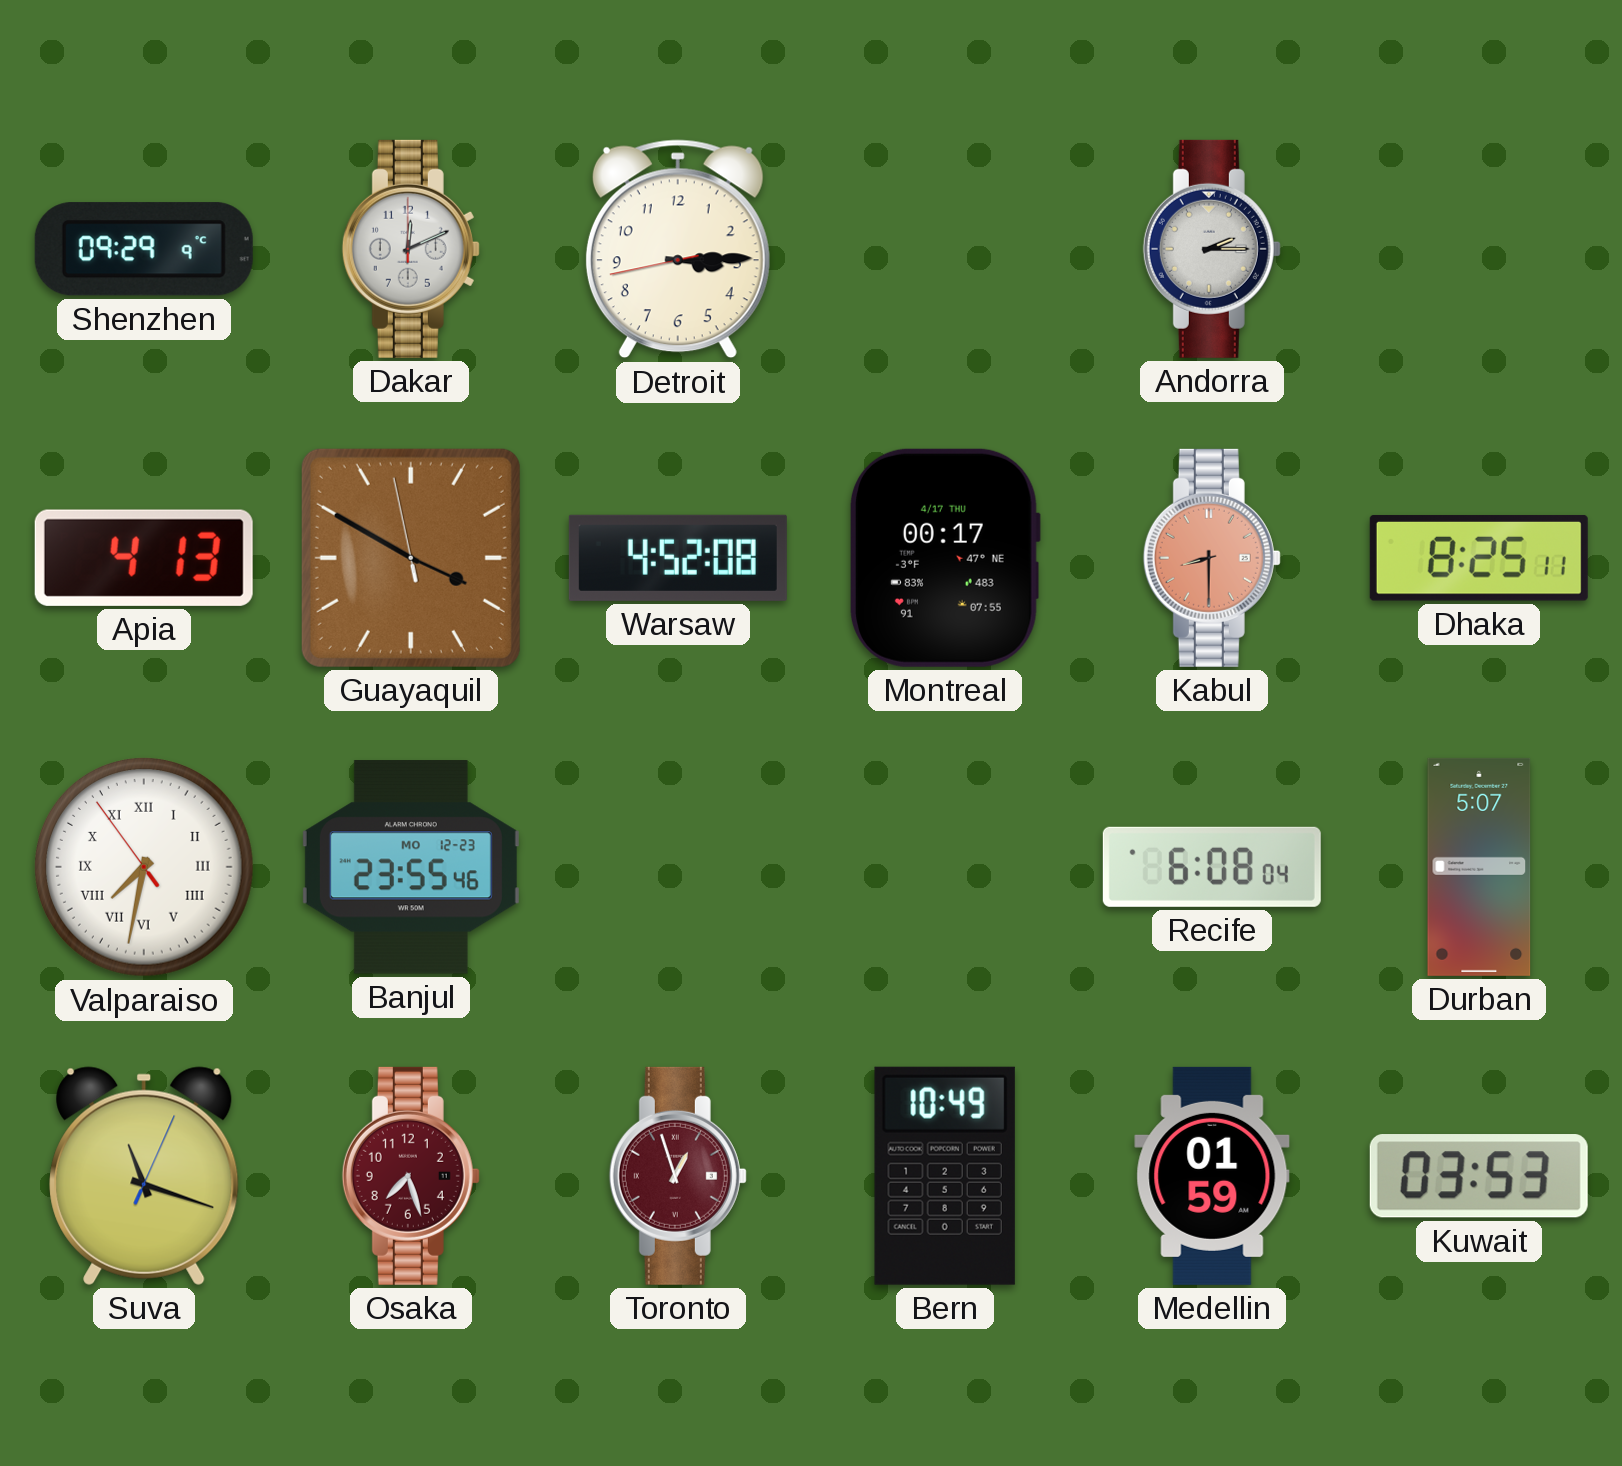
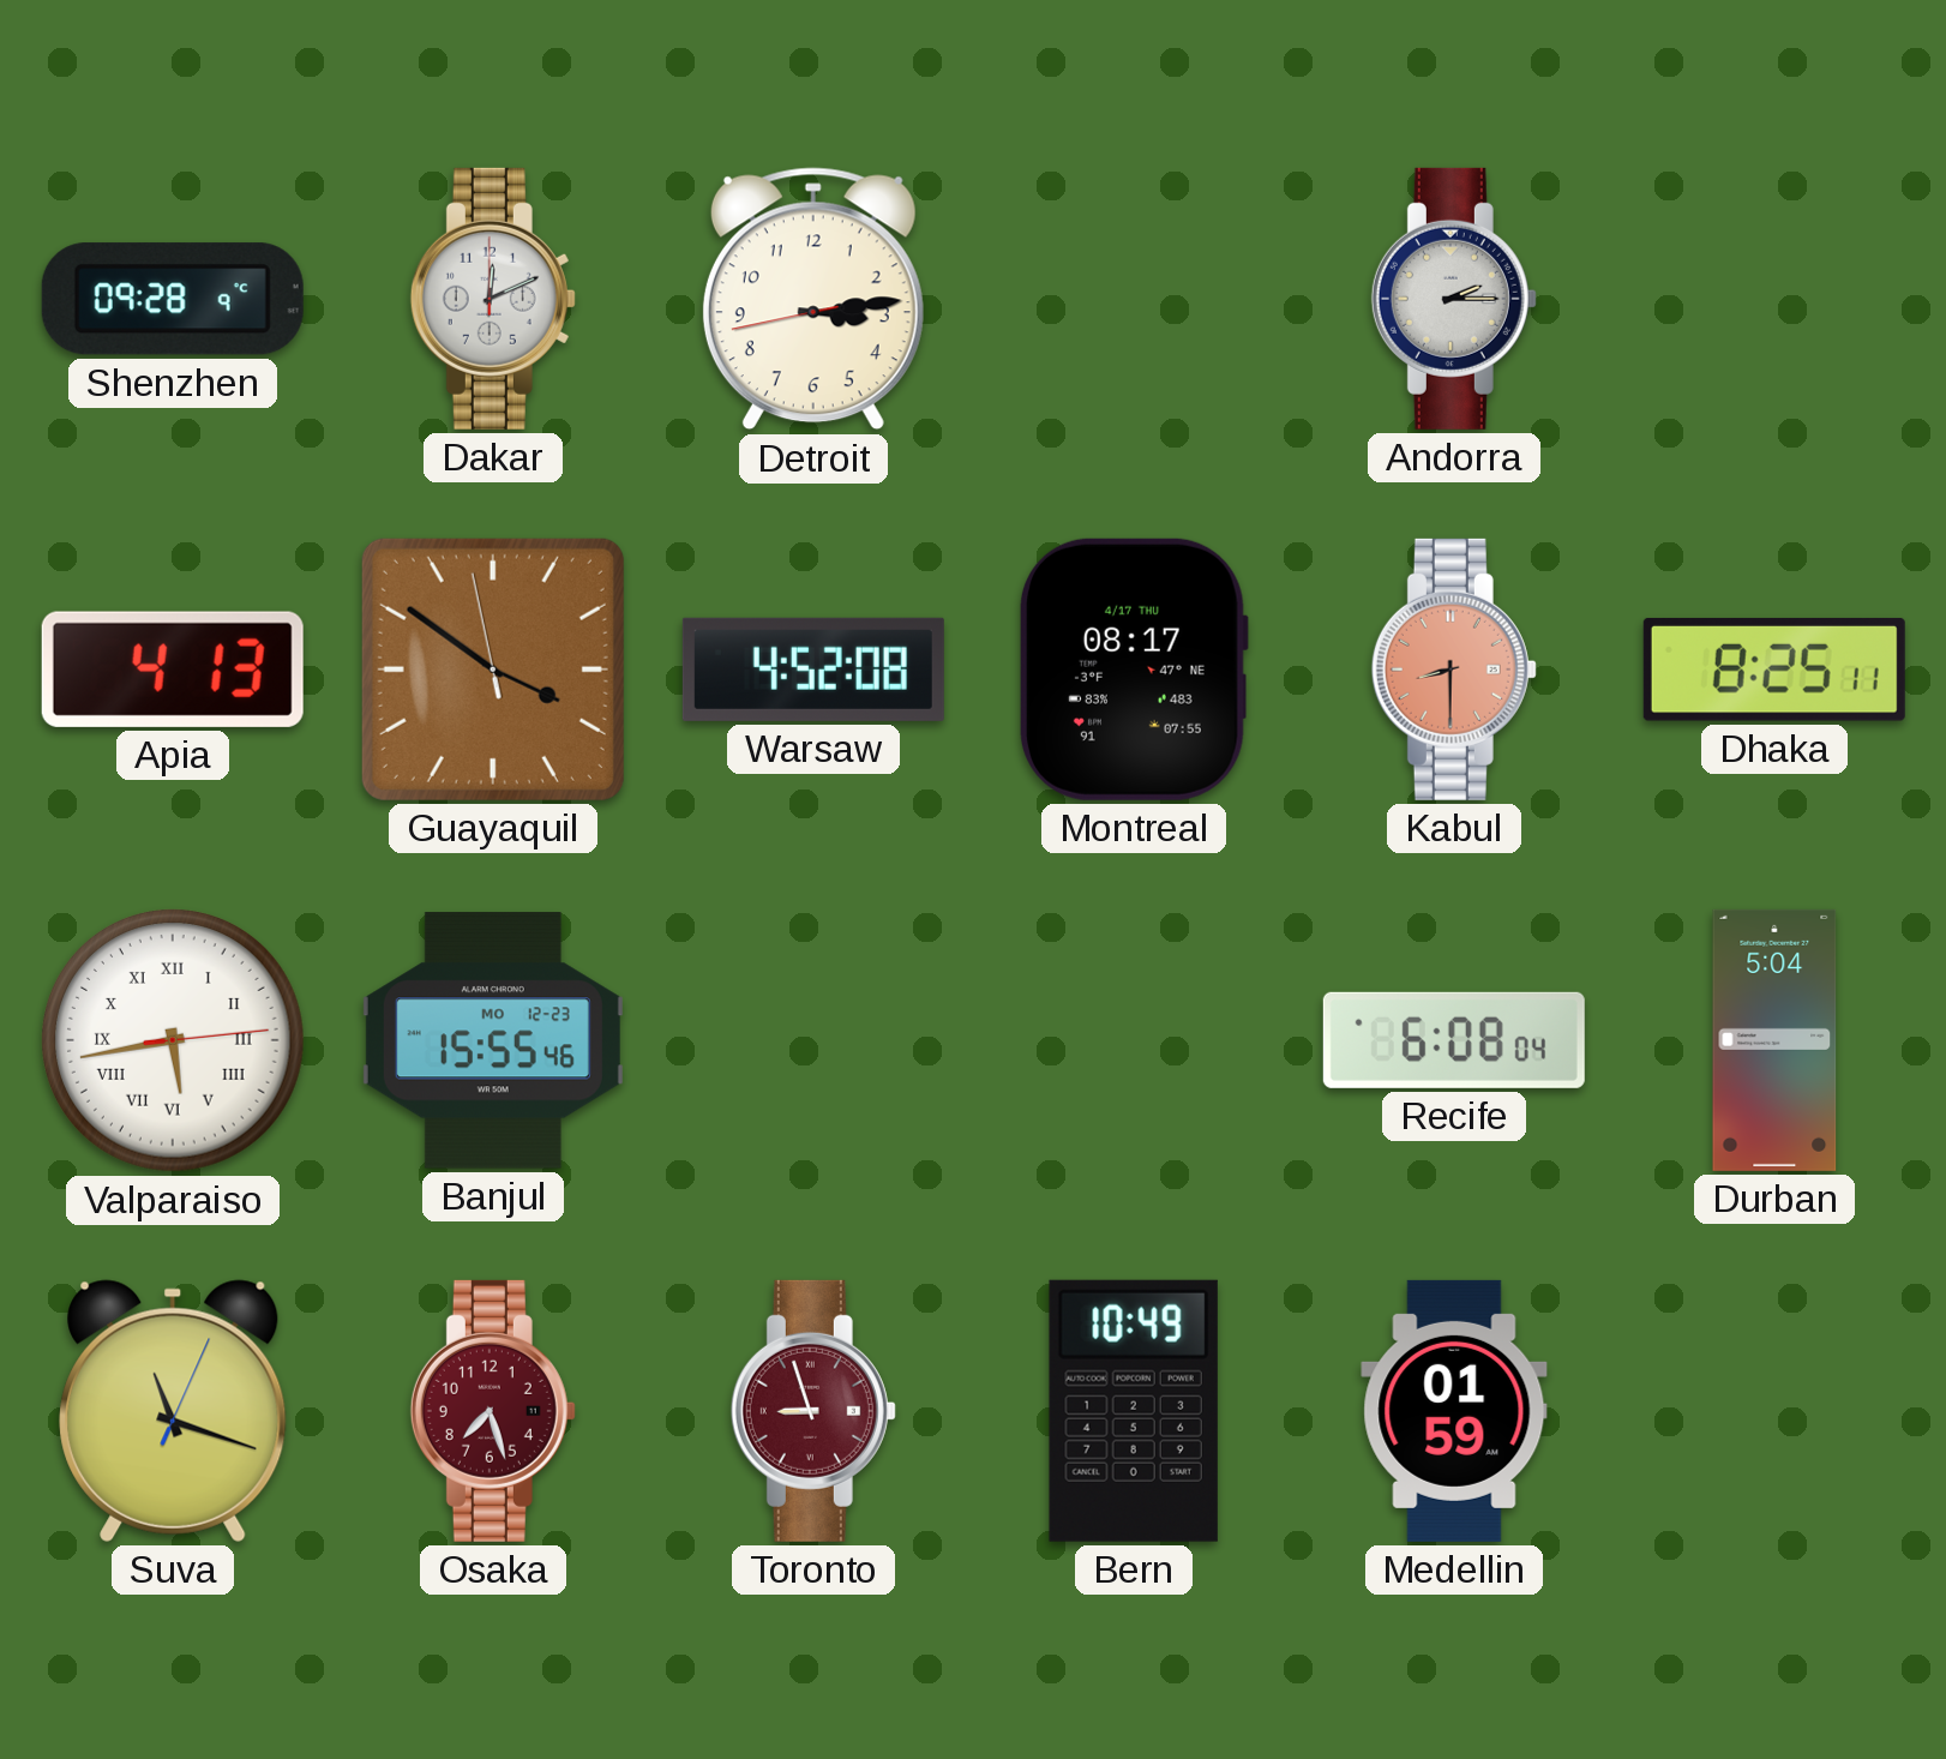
Shenzhen: 09:29 -> 09:28 (173, 299)
Detroit: 3:14 -> 3:13 (813, 299)
Guayaquil: 3:49 -> 3:50 (493, 670)
Montreal: 00:17 -> 08:17 (1133, 670)
Valparaiso: 7:31 -> 5:43 (174, 1041)
Banjul: 23:55 -> 15:55 (493, 1040)
Durban: 5:07 -> 5:04 (1774, 1040)
Toronto: 12:57 -> 8:57 (813, 1411)
Kuwait: 03:53 -> none (1479, 1176)
